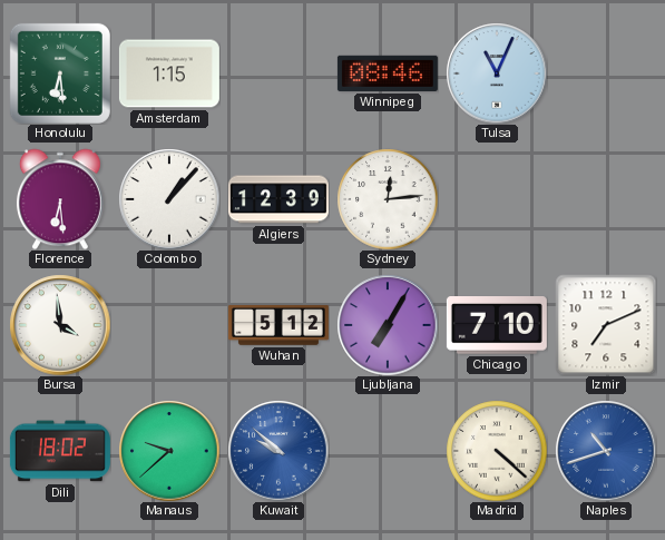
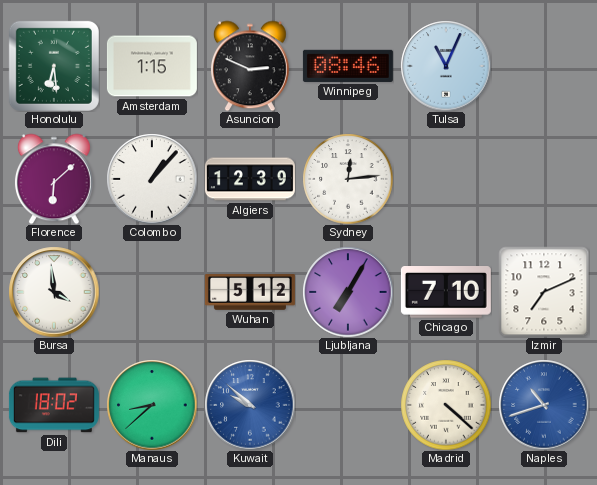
Asuncion: none -> 2:49 (250, 66)
Florence: 6:29 -> 6:08 (54, 179)
Manaus: 9:38 -> 8:38 (152, 405)
